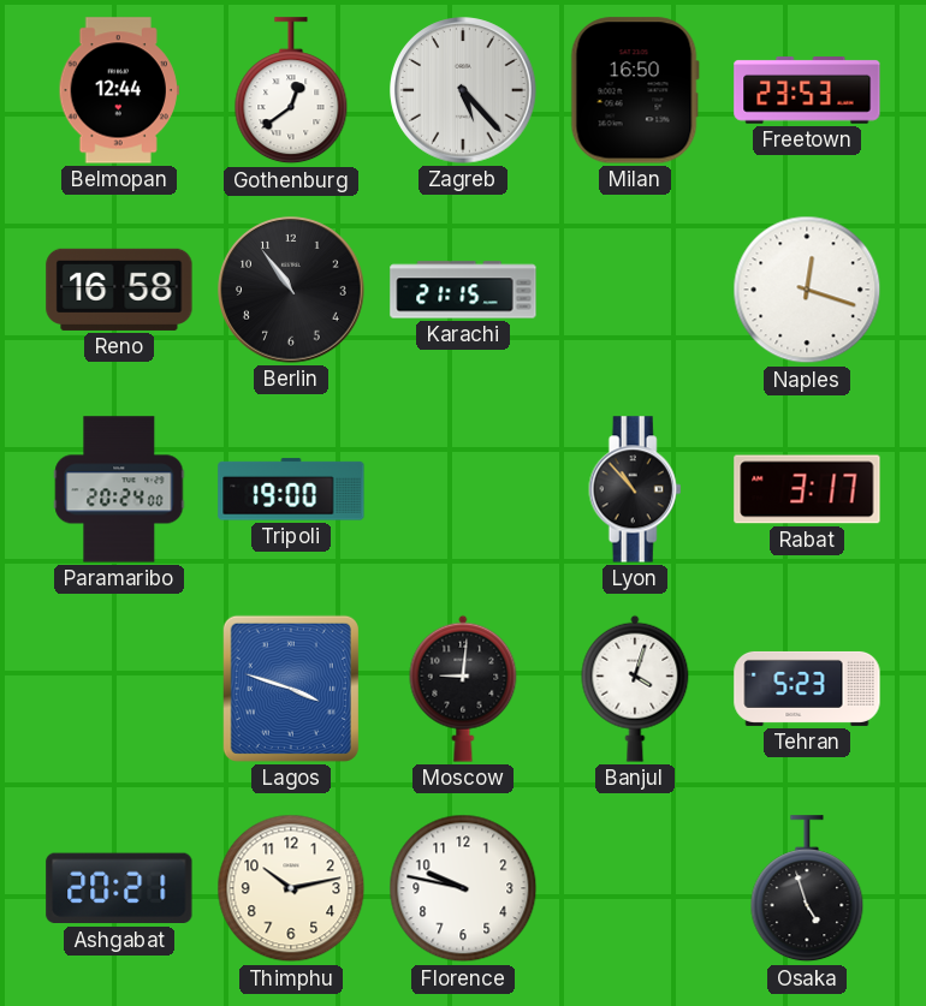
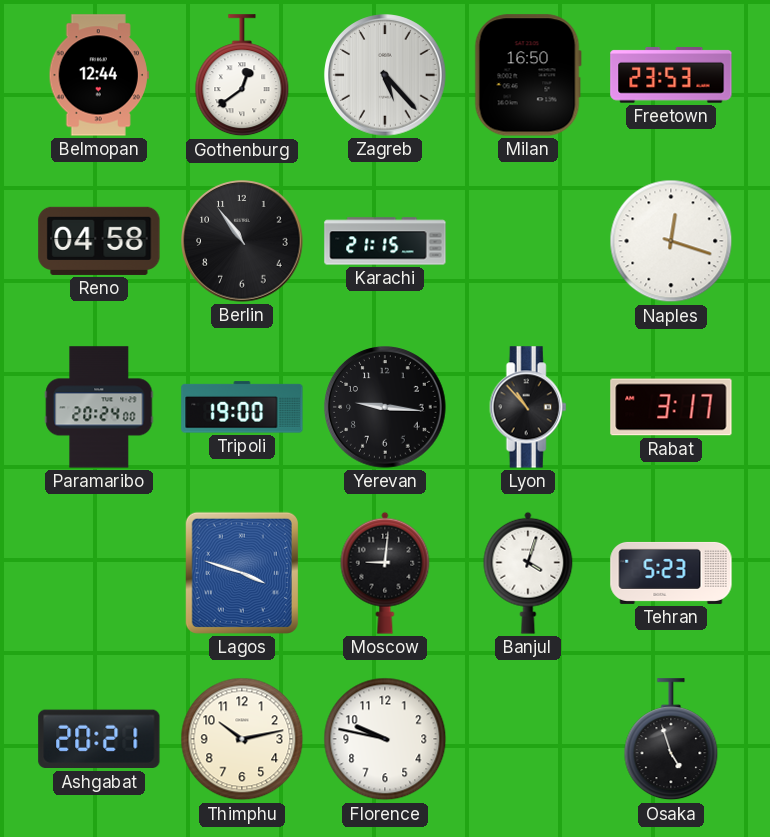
Reno: 16:58 -> 04:58 (99, 241)
Yerevan: none -> 9:16 (385, 407)
